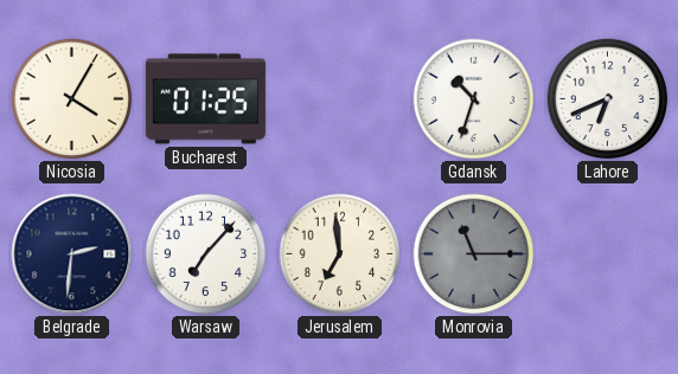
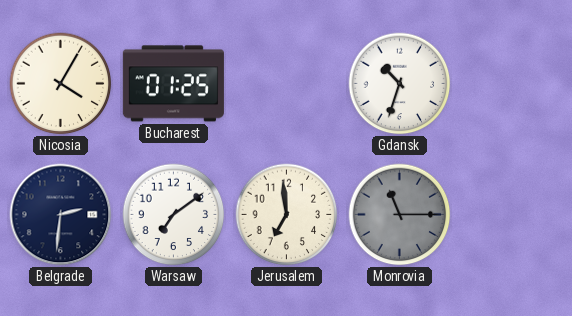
Lahore: 6:41 -> none (608, 99)
Warsaw: 7:07 -> 7:09 (174, 215)
